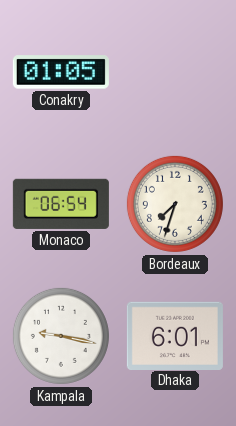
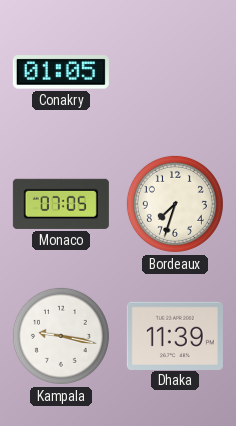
Monaco: 06:54 -> 07:05 (61, 204)
Dhaka: 6:01 -> 11:39 (175, 335)
